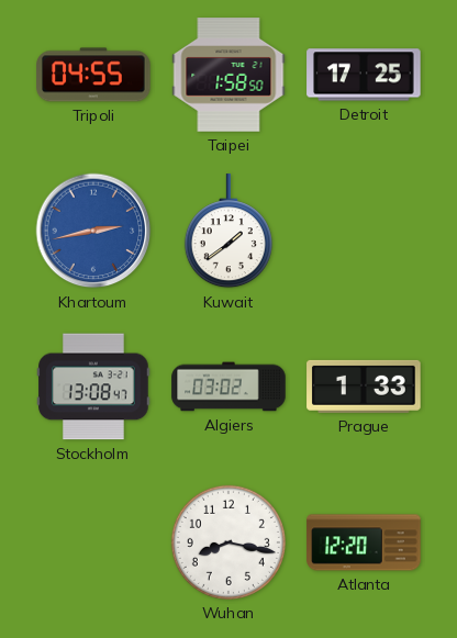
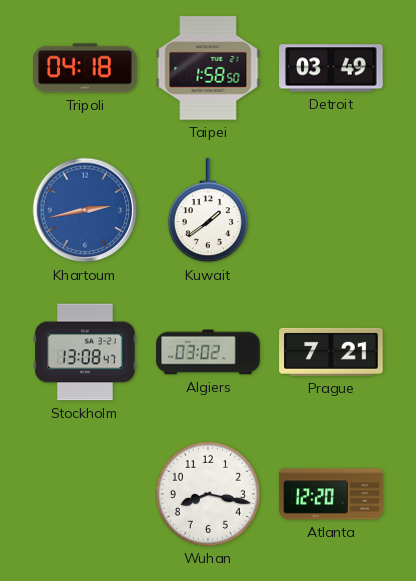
Tripoli: 04:55 -> 04:18 (85, 68)
Detroit: 17:25 -> 03:49 (331, 68)
Prague: 1:33 -> 7:21 (331, 352)
